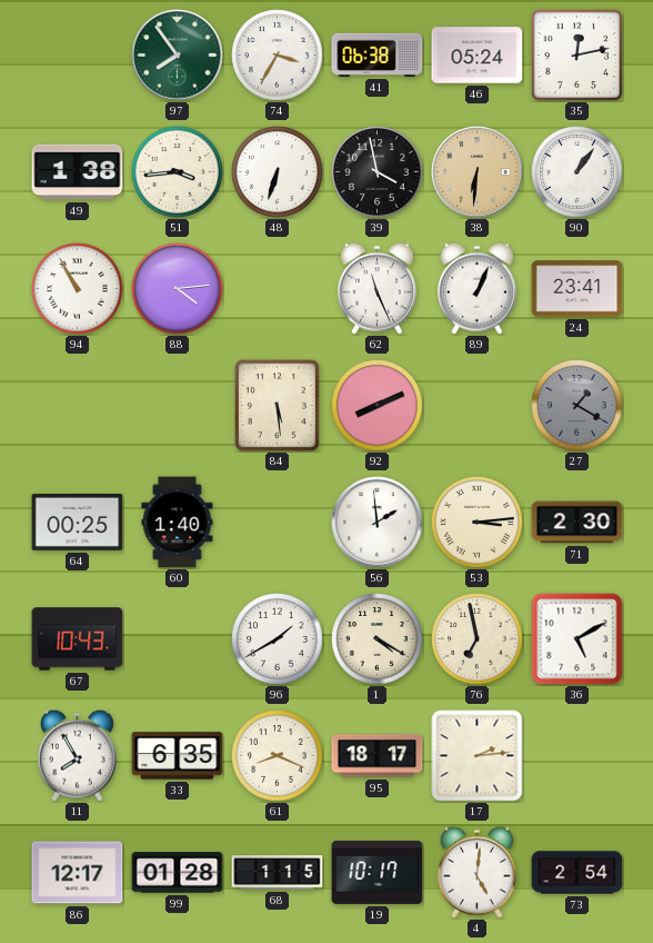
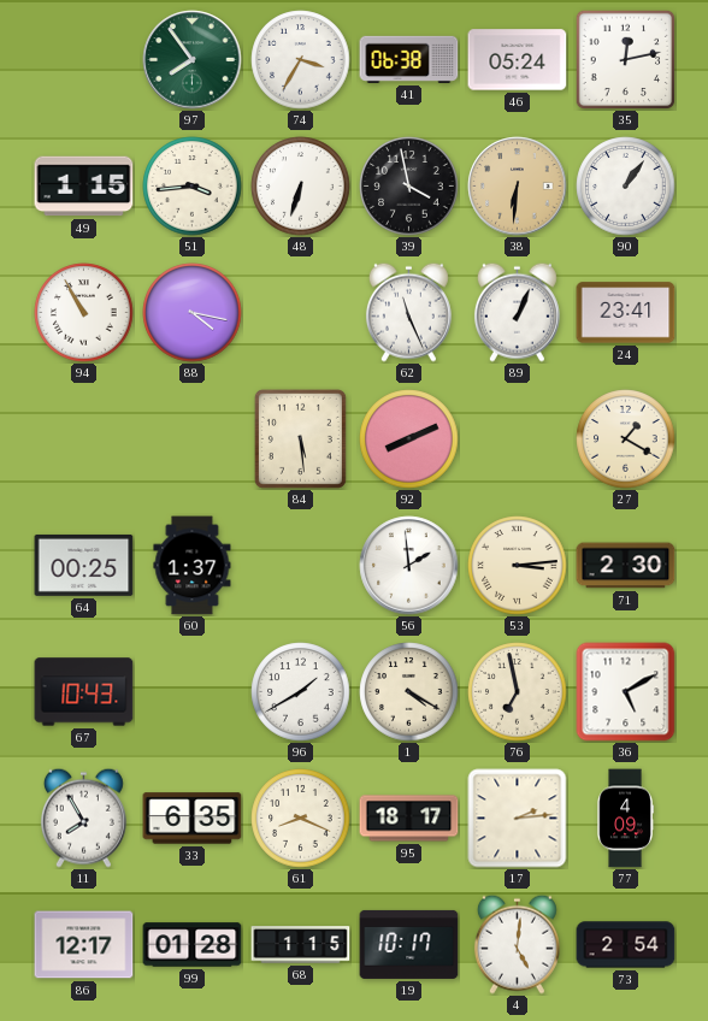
49: 1:38 -> 1:15 (84, 187)
88: 4:14 -> 4:17 (193, 313)
27 dial: grey -> cream (626, 439)
60: 1:40 -> 1:37 (193, 566)
77: none -> 4:09 (625, 819)
